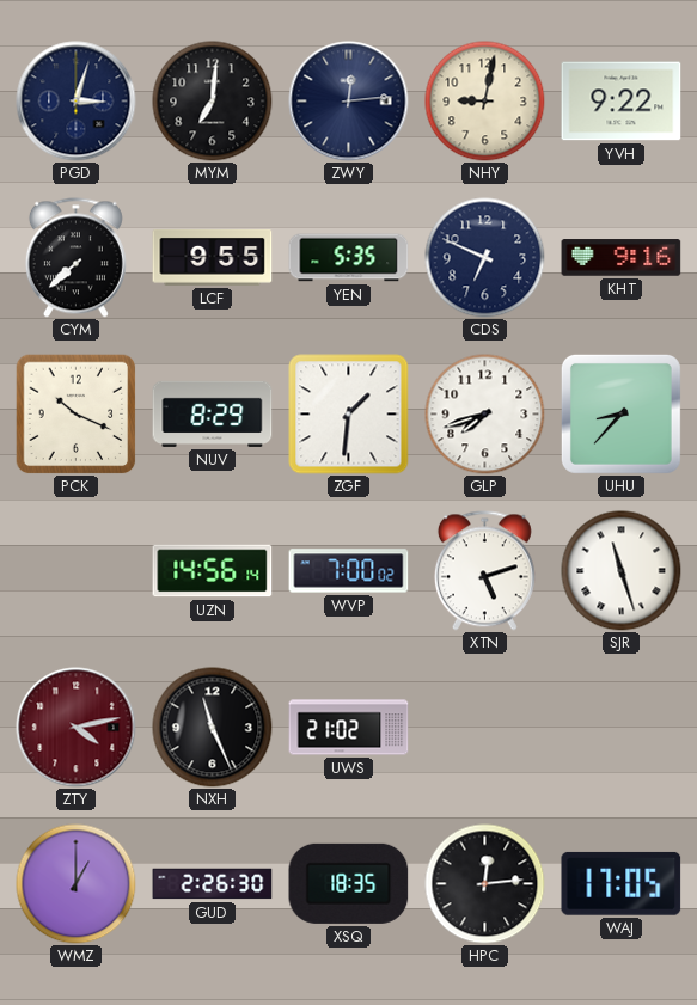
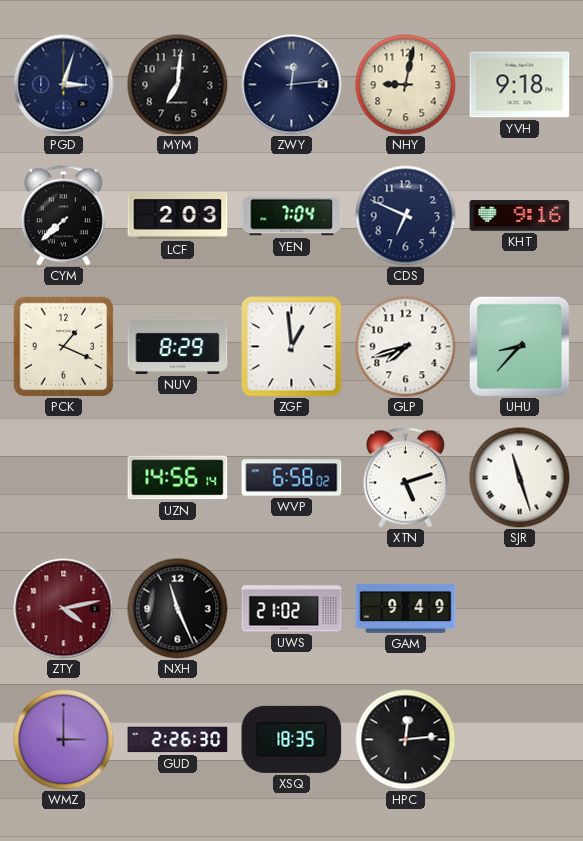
YVH: 9:22 -> 9:18 (520, 85)
LCF: 9:55 -> 2:03 (178, 215)
YEN: 5:35 -> 7:04 (292, 216)
PCK: 10:19 -> 1:19 (63, 346)
ZGF: 1:31 -> 12:59 (292, 347)
WVP: 7:00 -> 6:58 (292, 478)
GAM: none -> 9:49 (406, 609)
WMZ: 1:00 -> 3:00 (64, 740)
WAJ: 17:05 -> none (622, 883)
